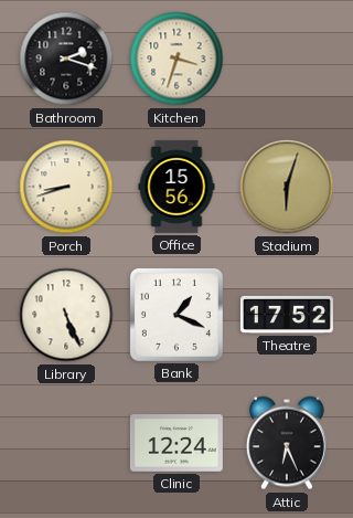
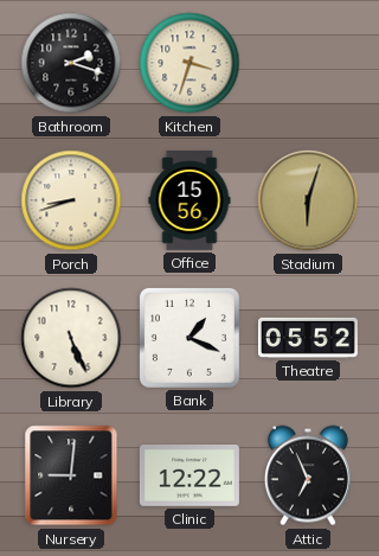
Theatre: 17:52 -> 05:52 (308, 338)
Nursery: none -> 9:01 (71, 475)
Clinic: 12:24 -> 12:22 (189, 477)
Attic: 6:26 -> 6:56 (308, 475)
